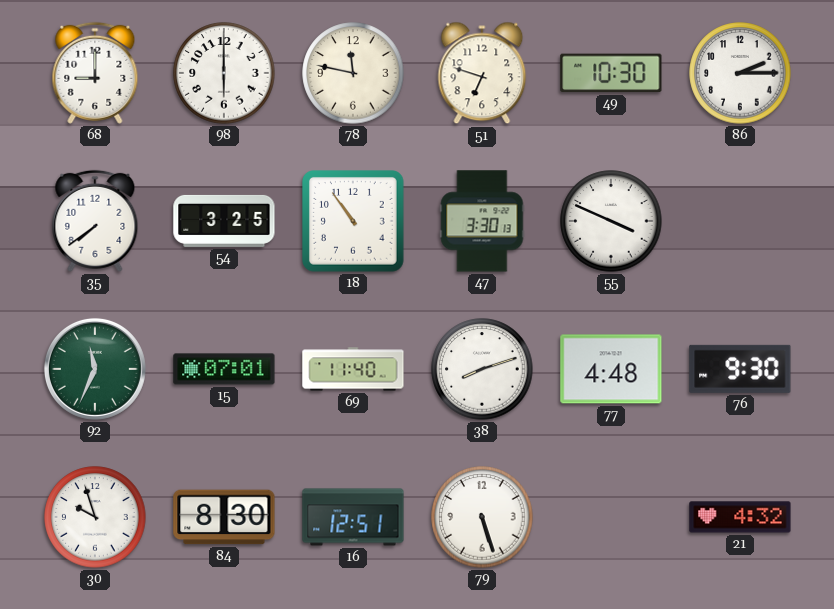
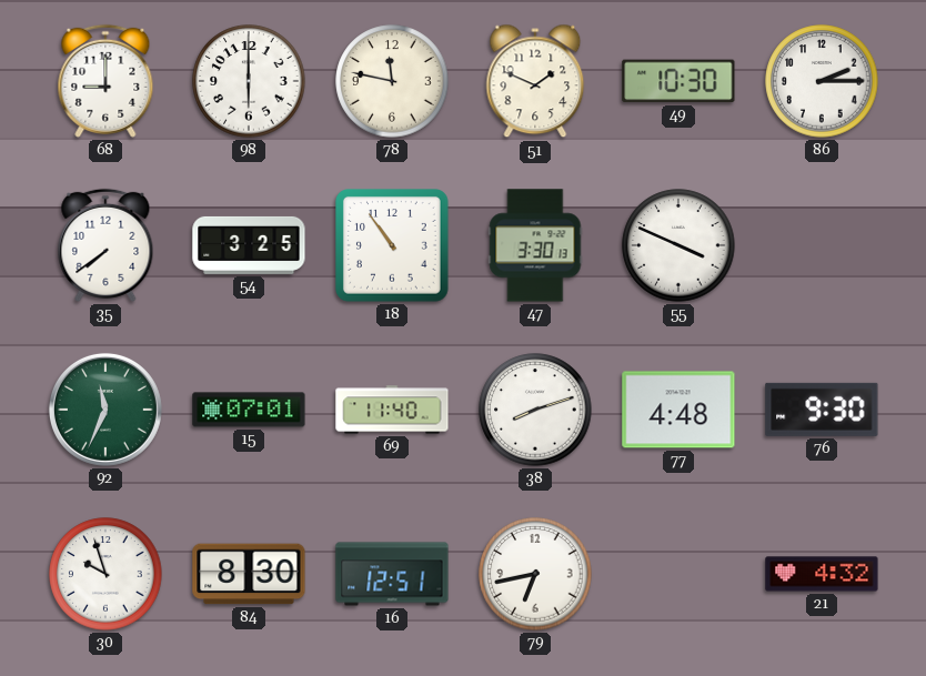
51: 6:48 -> 1:49 (535, 81)
79: 5:27 -> 6:43 (535, 574)
